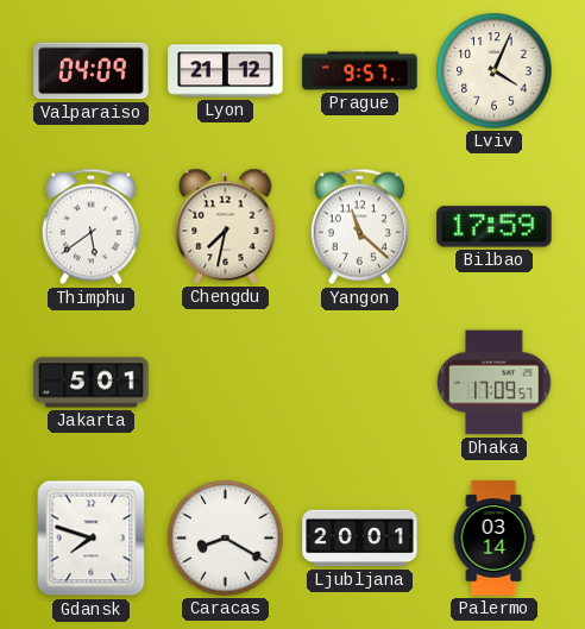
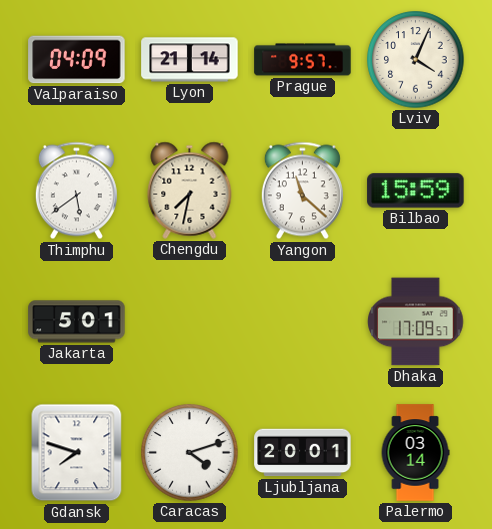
Lyon: 21:12 -> 21:14 (190, 60)
Bilbao: 17:59 -> 15:59 (416, 191)
Caracas: 8:20 -> 4:12 (190, 453)
